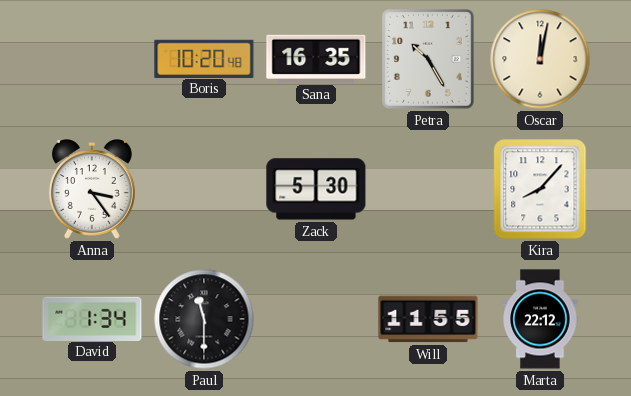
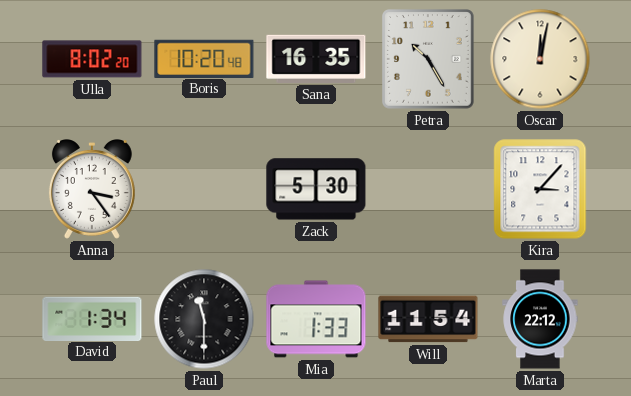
Ulla: none -> 8:02 (92, 59)
Kira: 8:07 -> 3:07 (540, 189)
Mia: none -> 1:33 (316, 319)
Will: 11:55 -> 11:54 (428, 319)
